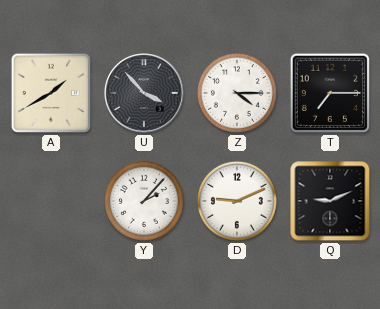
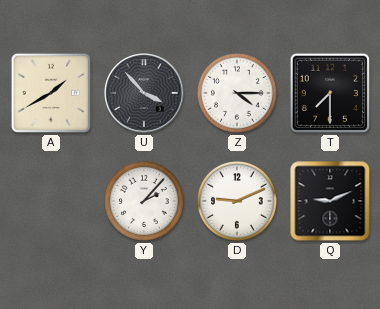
T: 7:15 -> 7:30 (330, 93)
